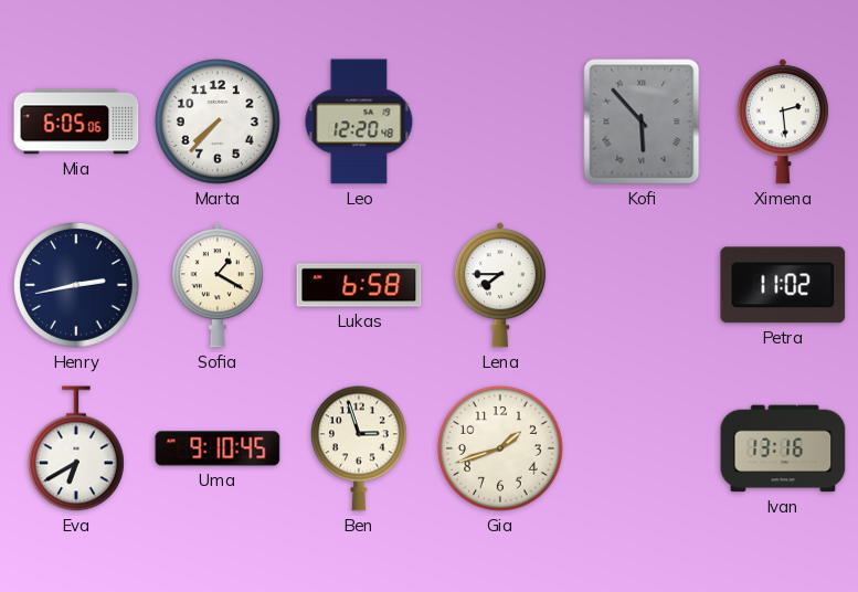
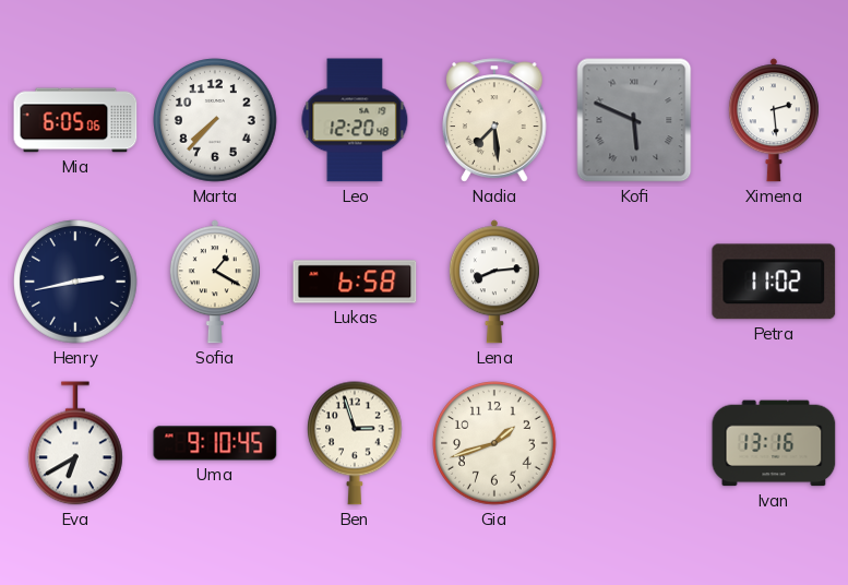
Nadia: none -> 7:29 (494, 120)
Kofi: 5:53 -> 5:49 (634, 120)
Lena: 7:45 -> 8:14 (494, 282)
